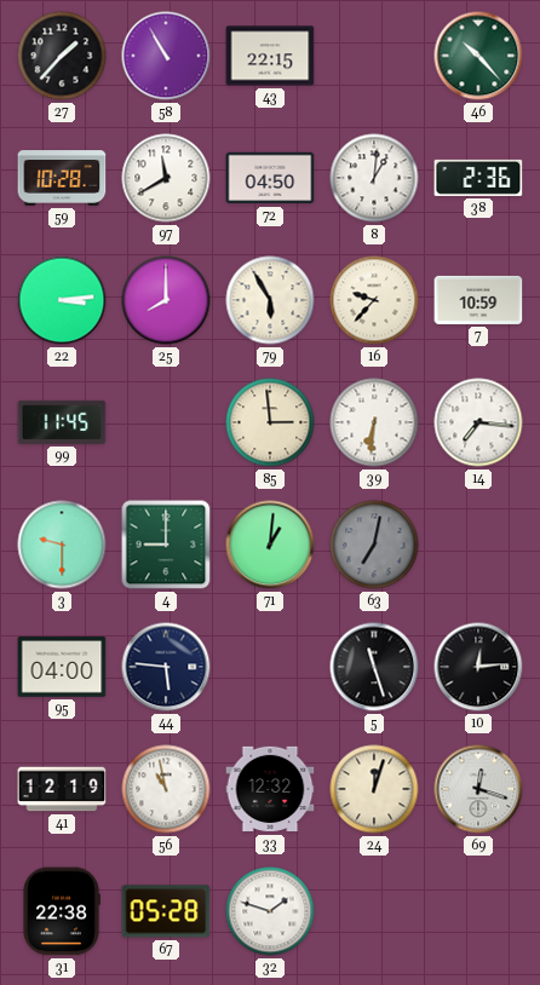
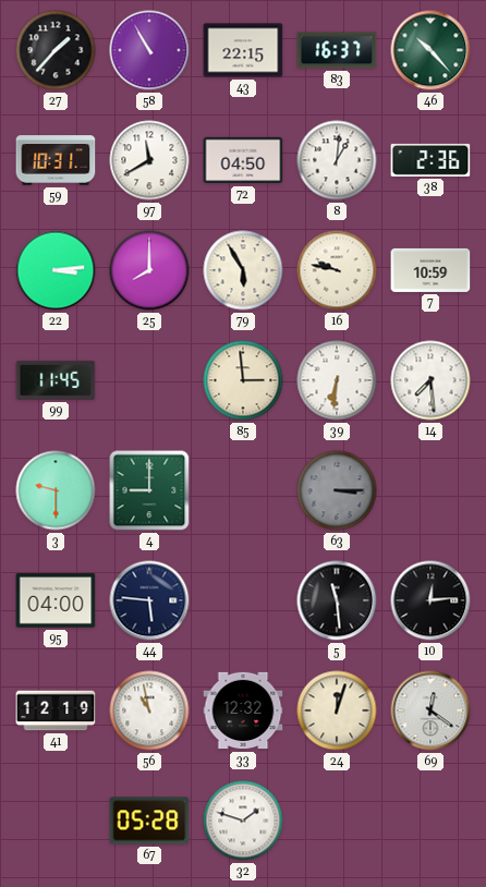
83: none -> 16:37 (337, 50)
59: 10:28 -> 10:31 (56, 160)
16: 9:37 -> 9:47 (337, 270)
14: 7:16 -> 7:29 (430, 380)
71: 1:01 -> none (270, 545)
63: 7:02 -> 3:15 (337, 490)
5: 11:27 -> 11:29 (337, 600)
69: 12:18 -> 12:21 (430, 710)
31: 22:38 -> none (62, 911)
